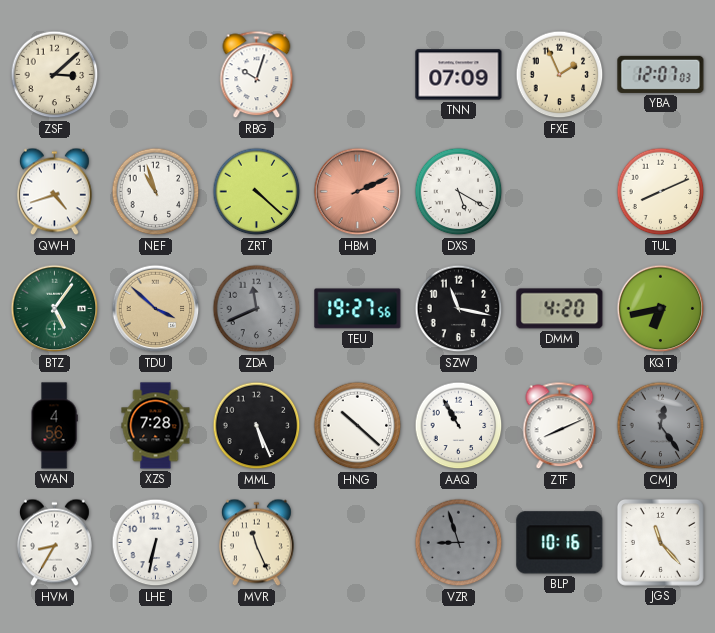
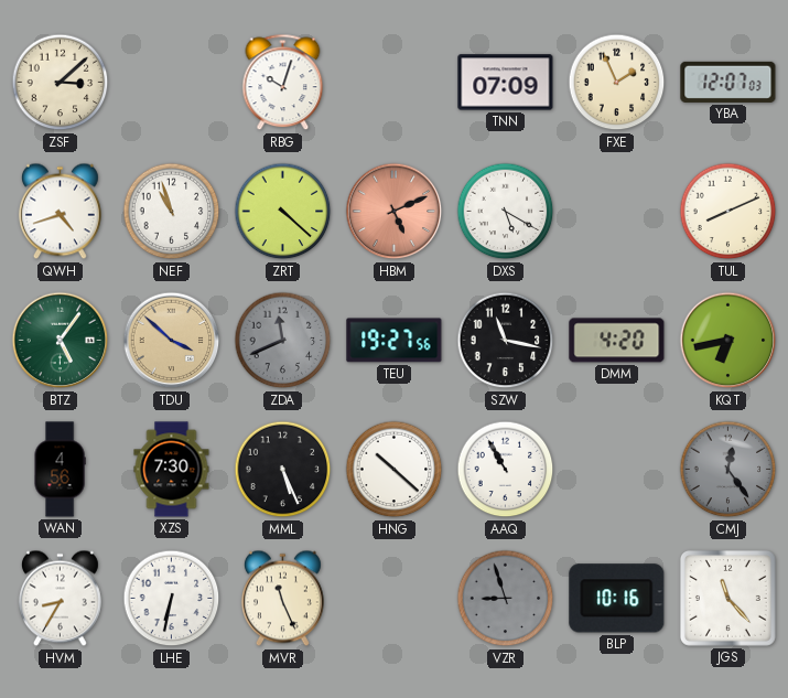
HBM: 2:11 -> 5:11 (395, 212)
XZS: 7:28 -> 7:30 (172, 470)
ZTF: 8:11 -> none (560, 426)
